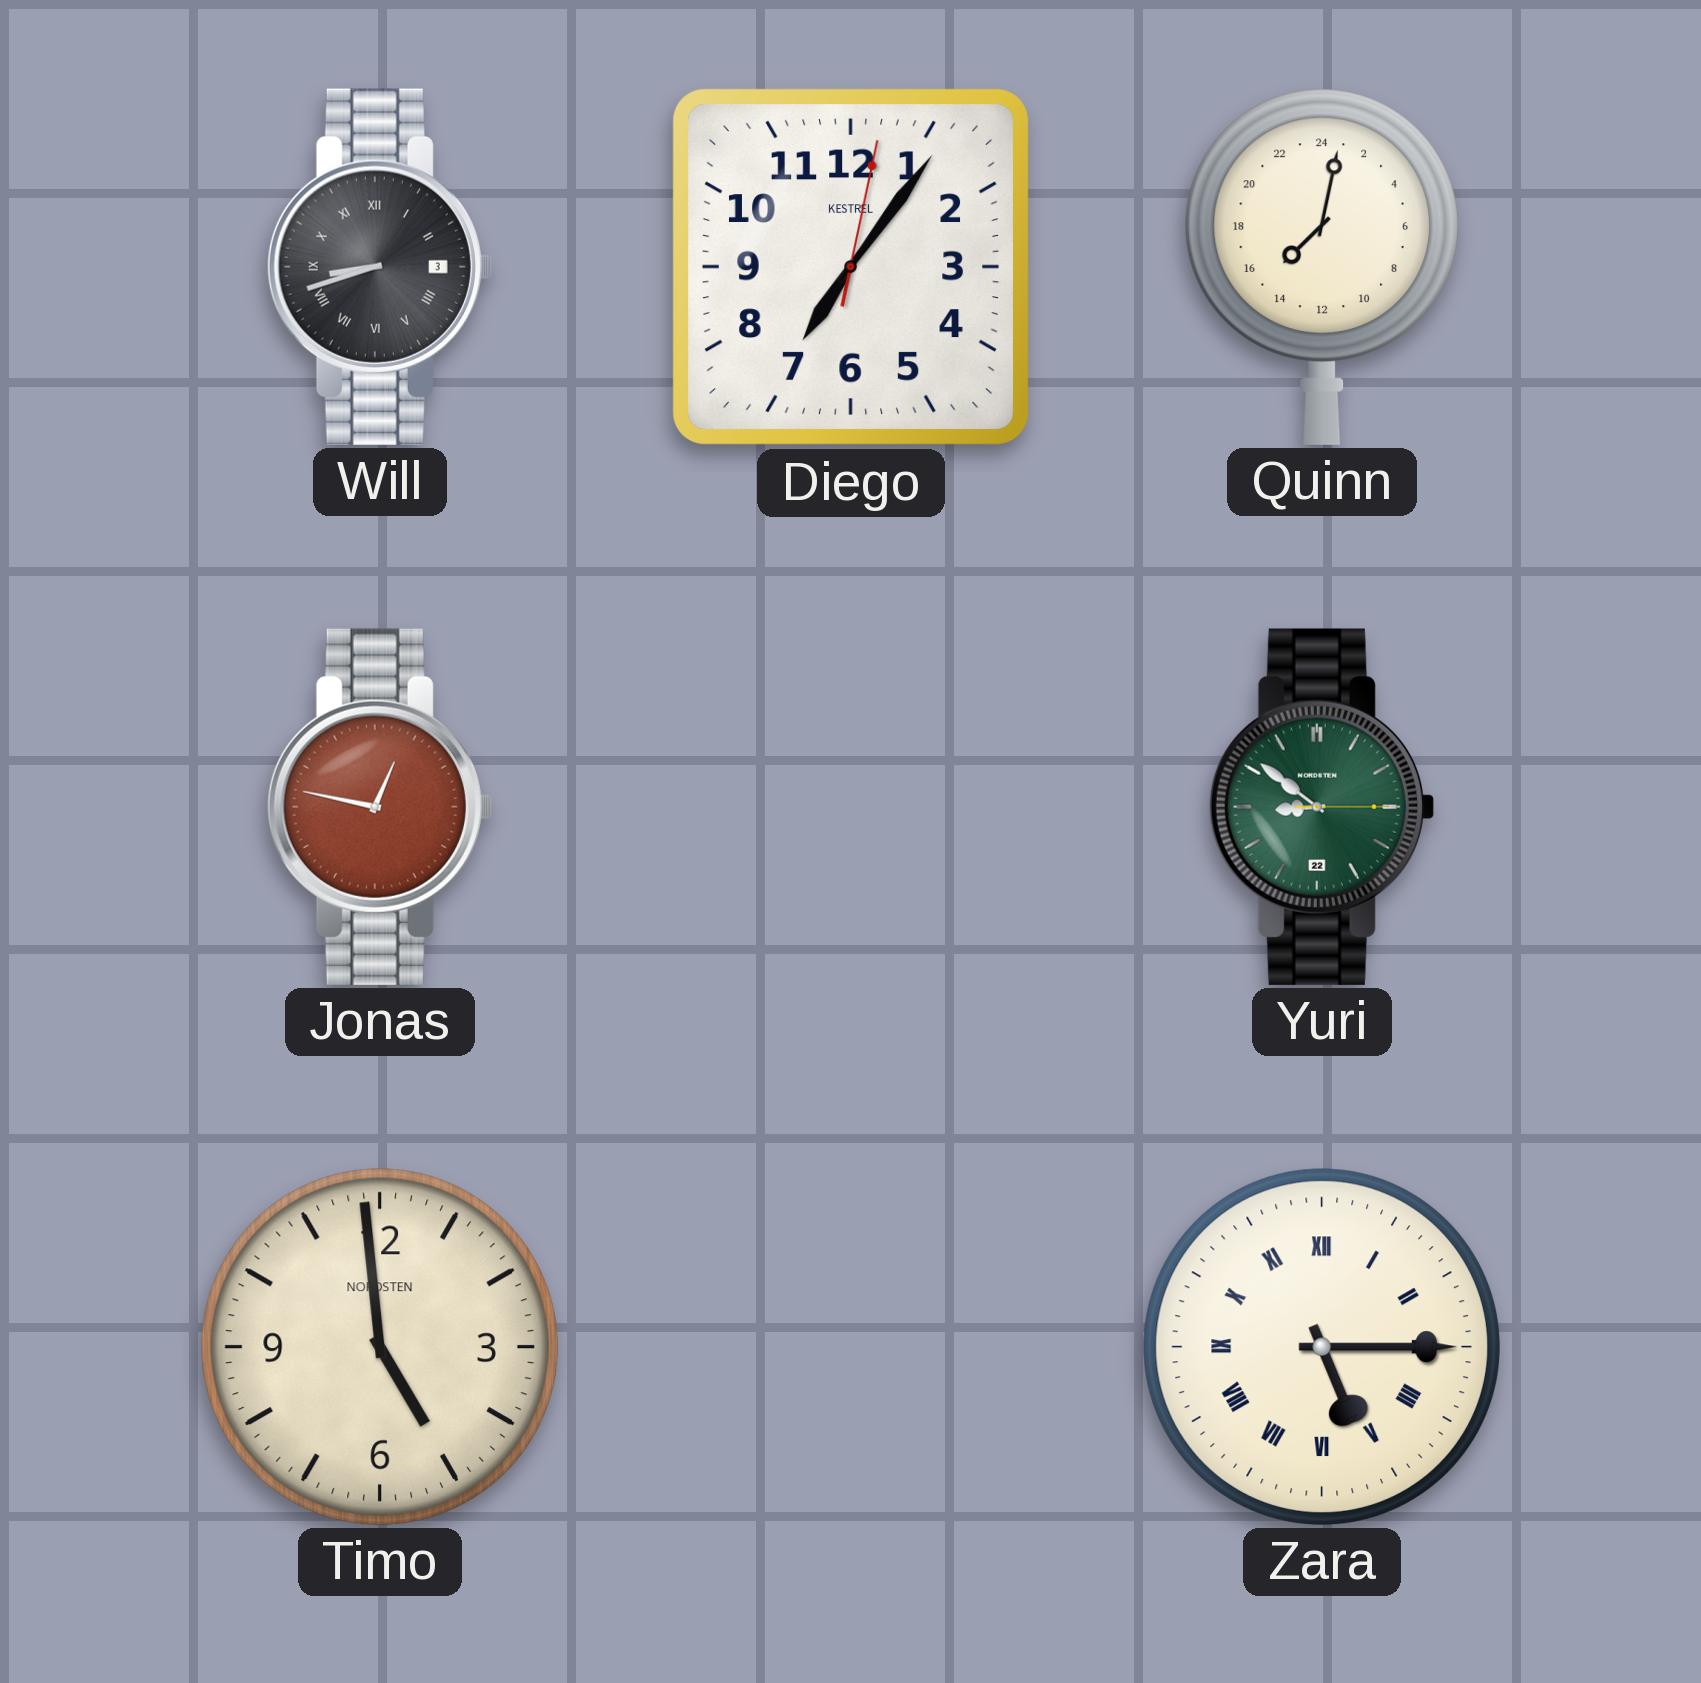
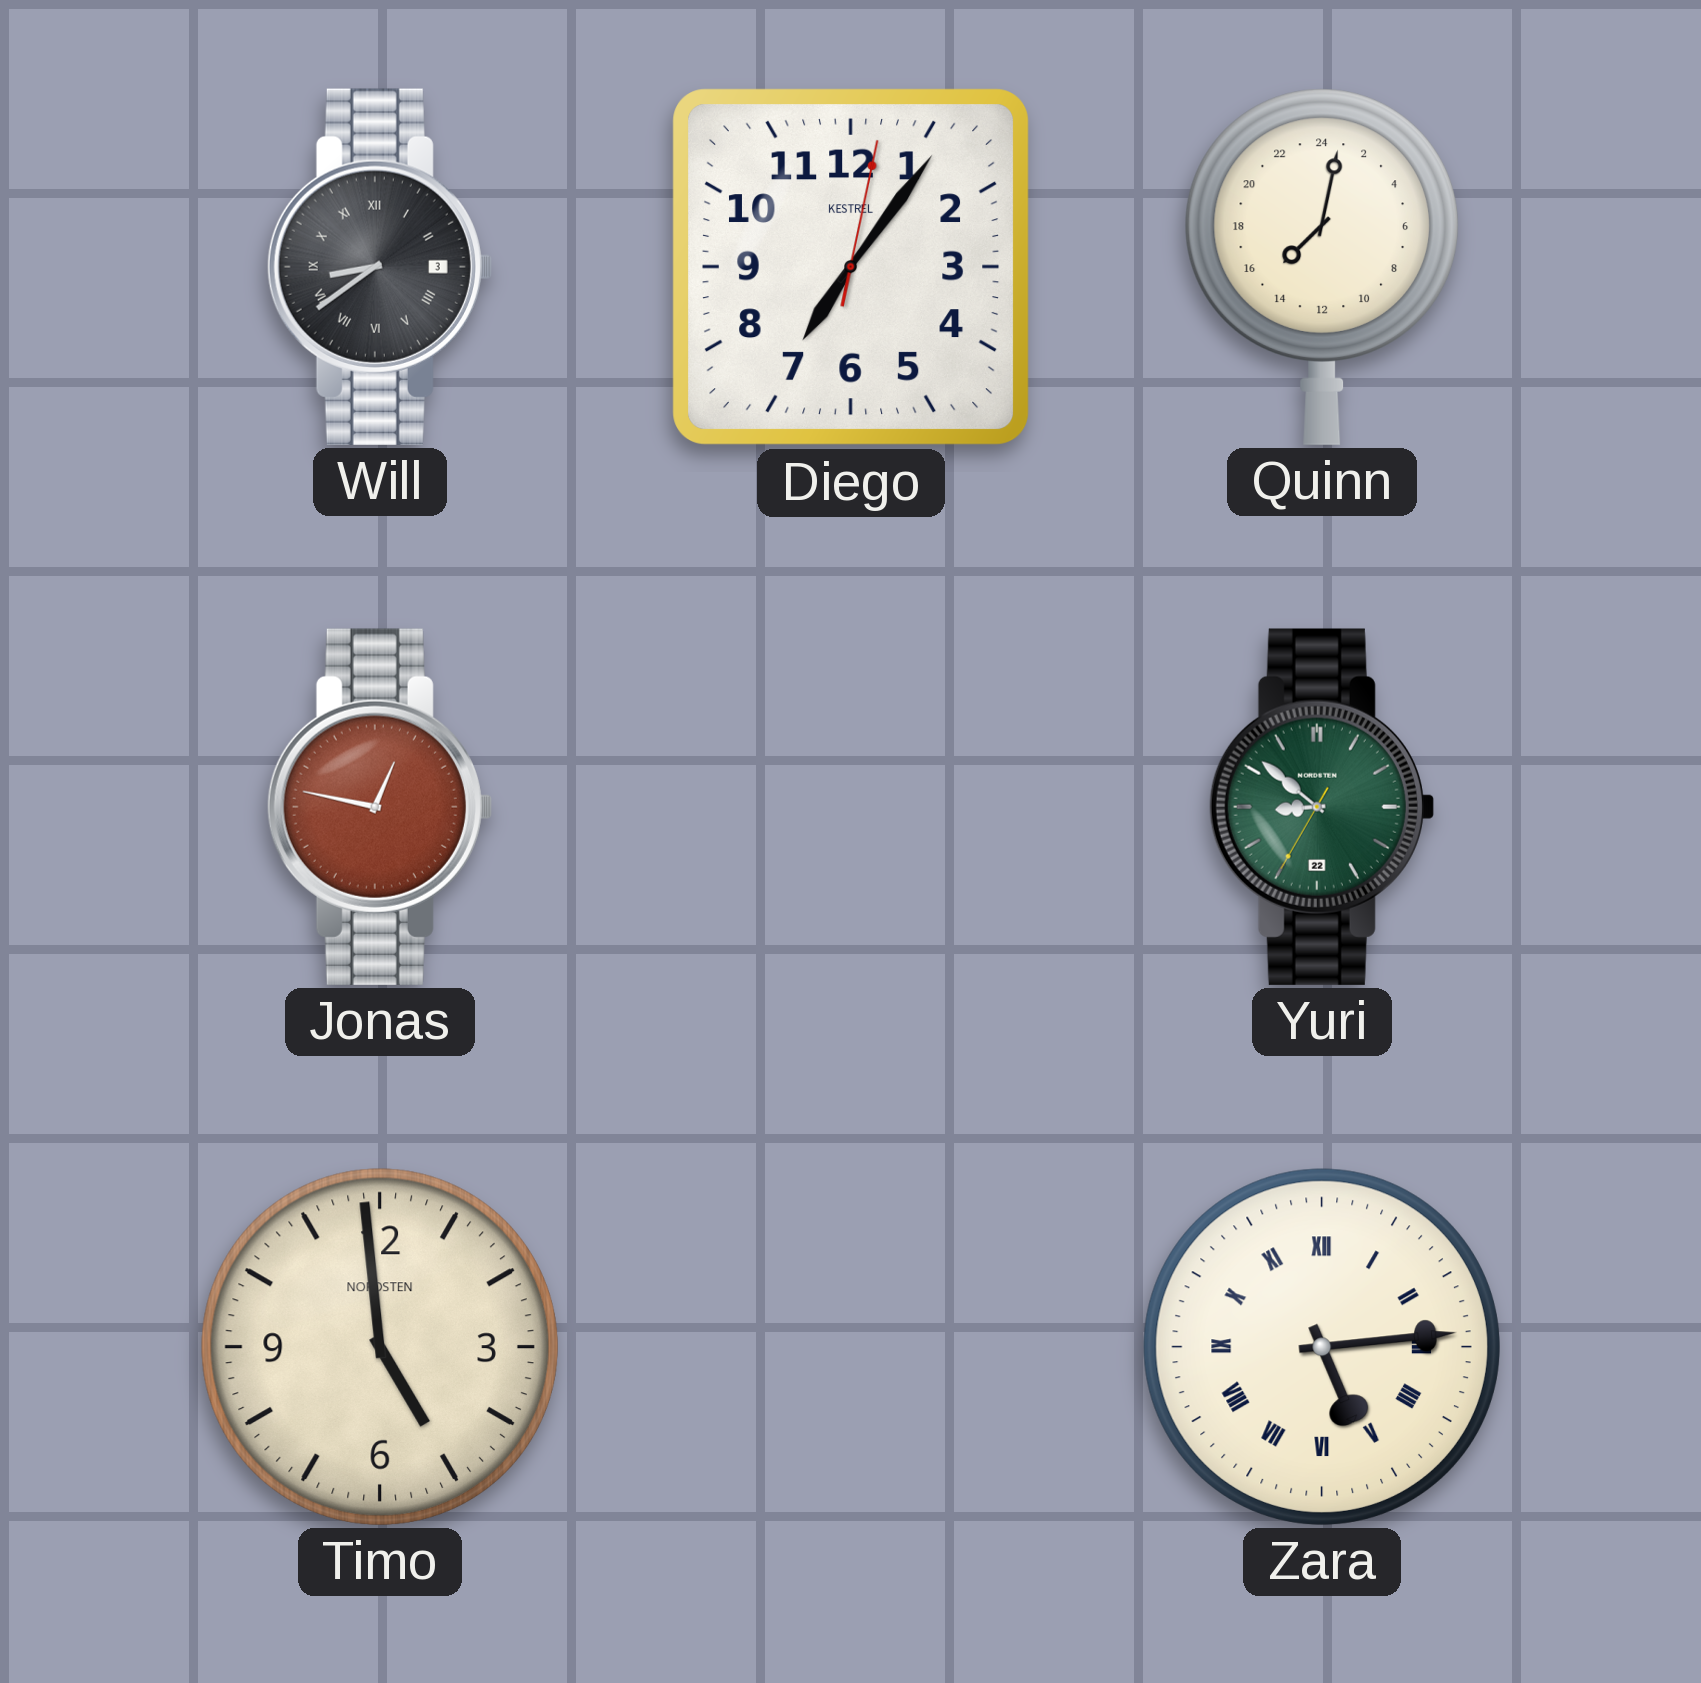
Will: 8:42 -> 8:39 (379, 267)
Yuri: 8:51:15 -> 8:51:35 (1321, 807)
Zara: 5:15 -> 5:14 (1322, 1347)
